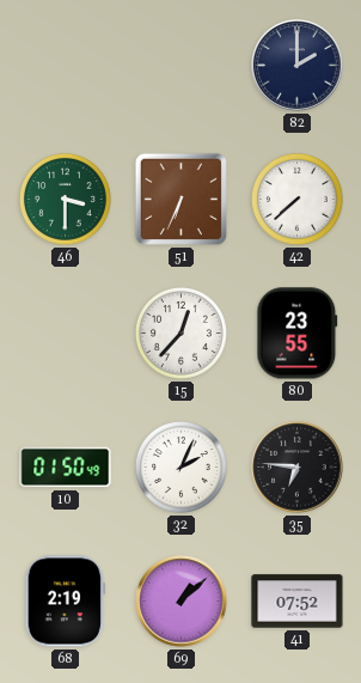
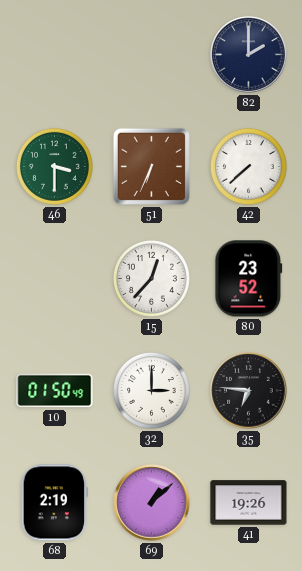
80: 23:55 -> 23:52 (249, 279)
32: 2:04 -> 3:00 (151, 390)
41: 07:52 -> 19:26 (249, 503)
